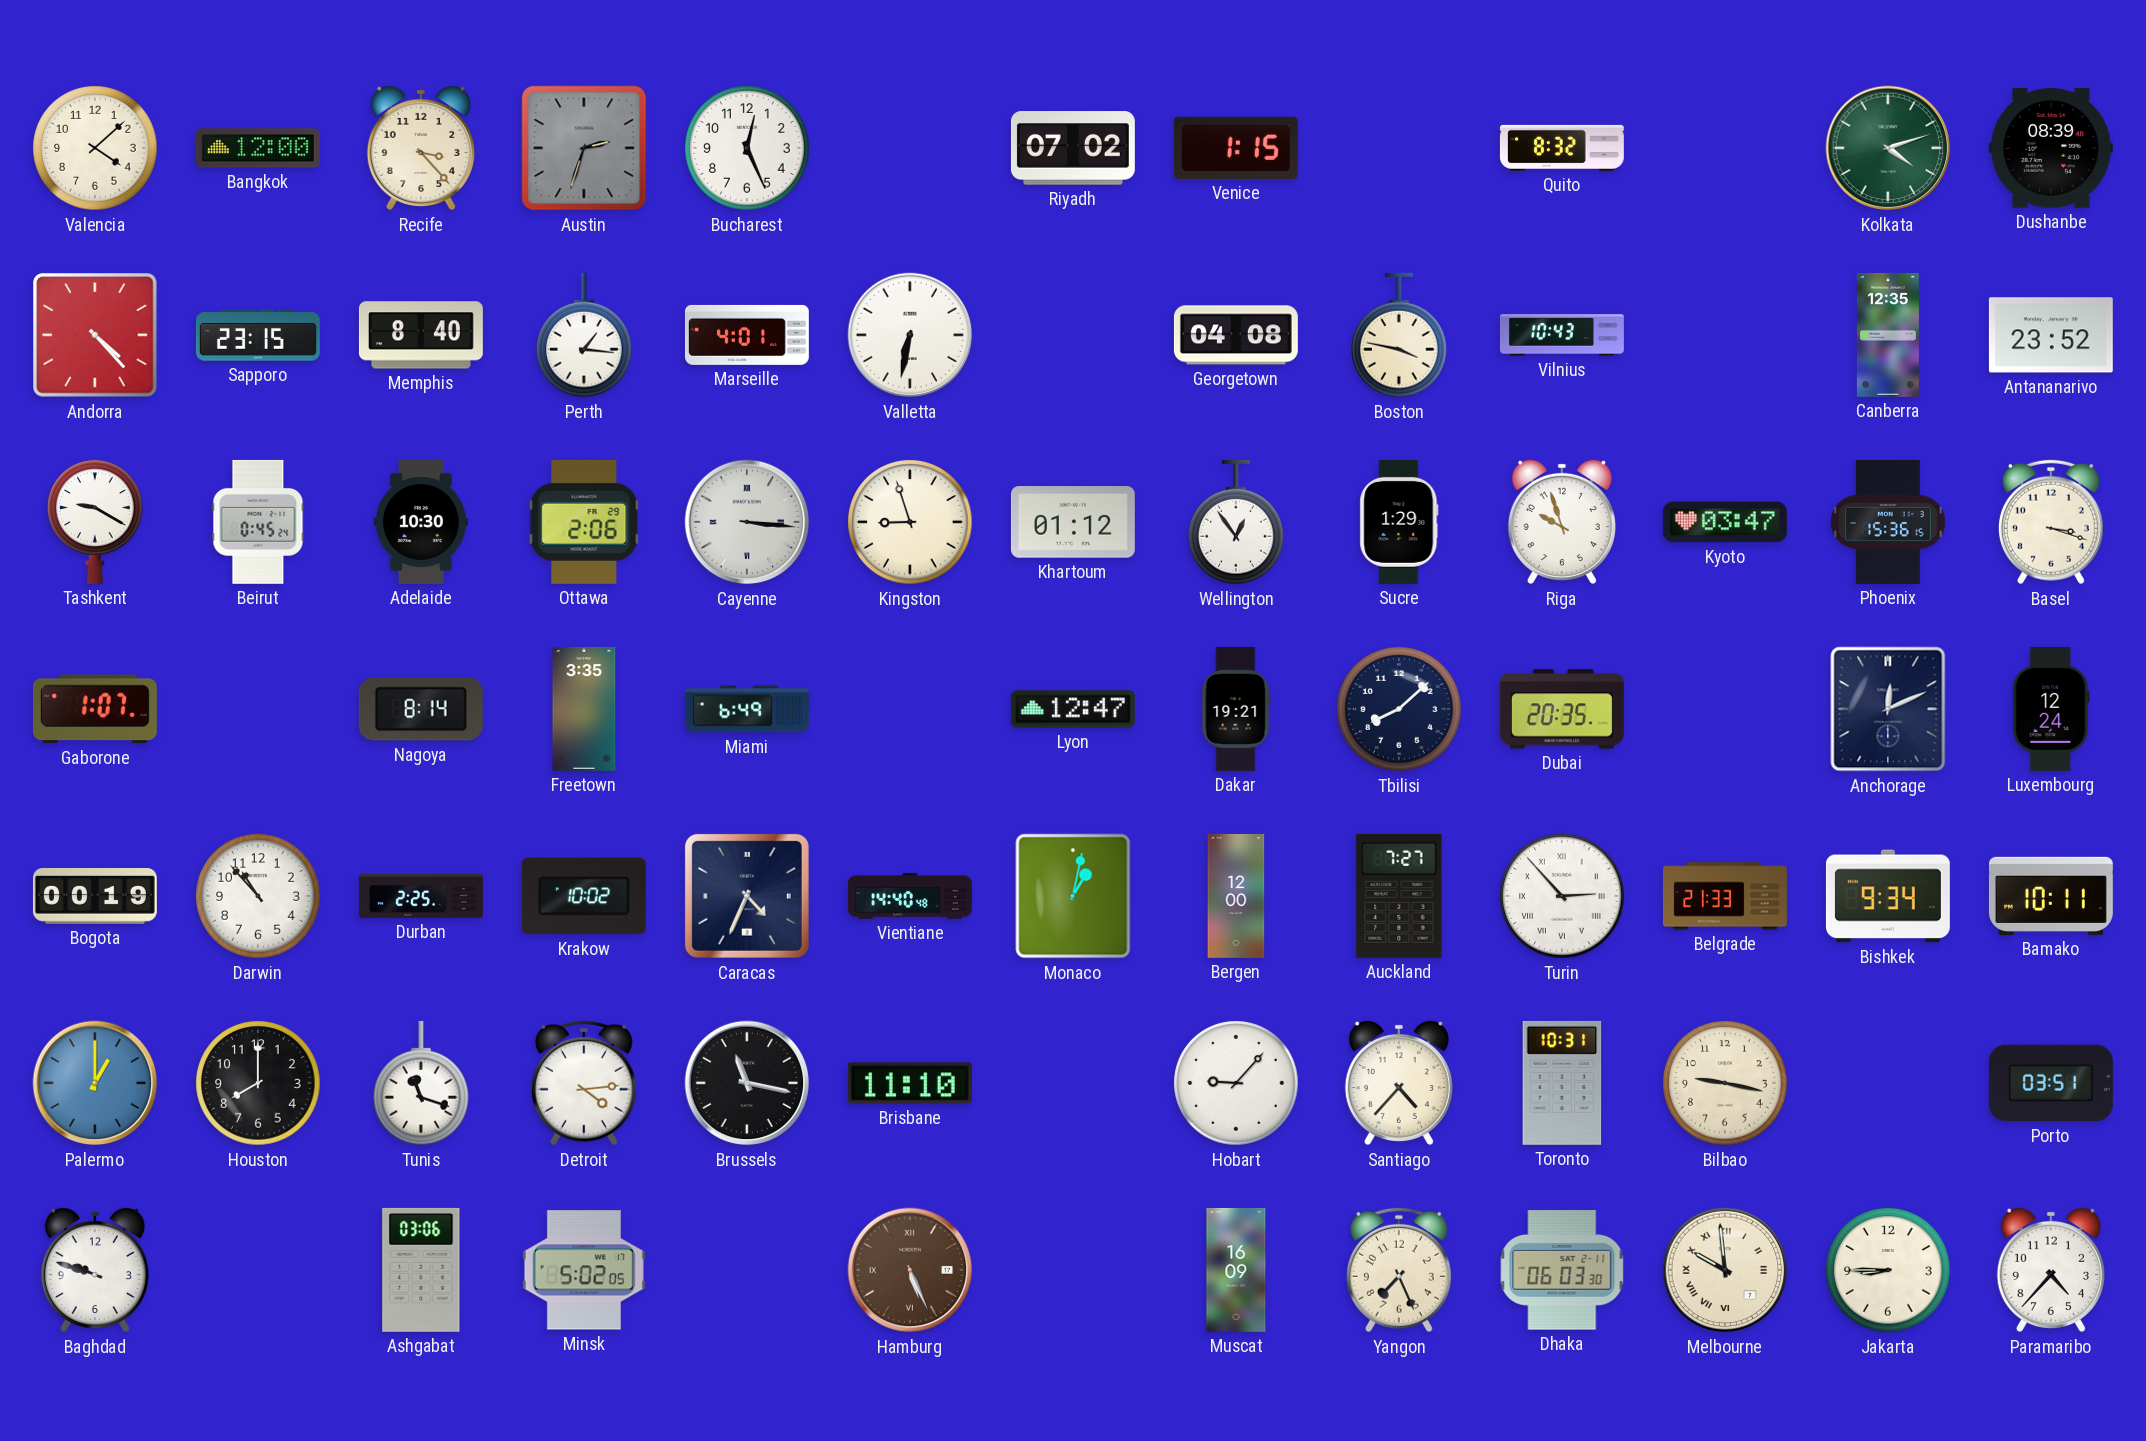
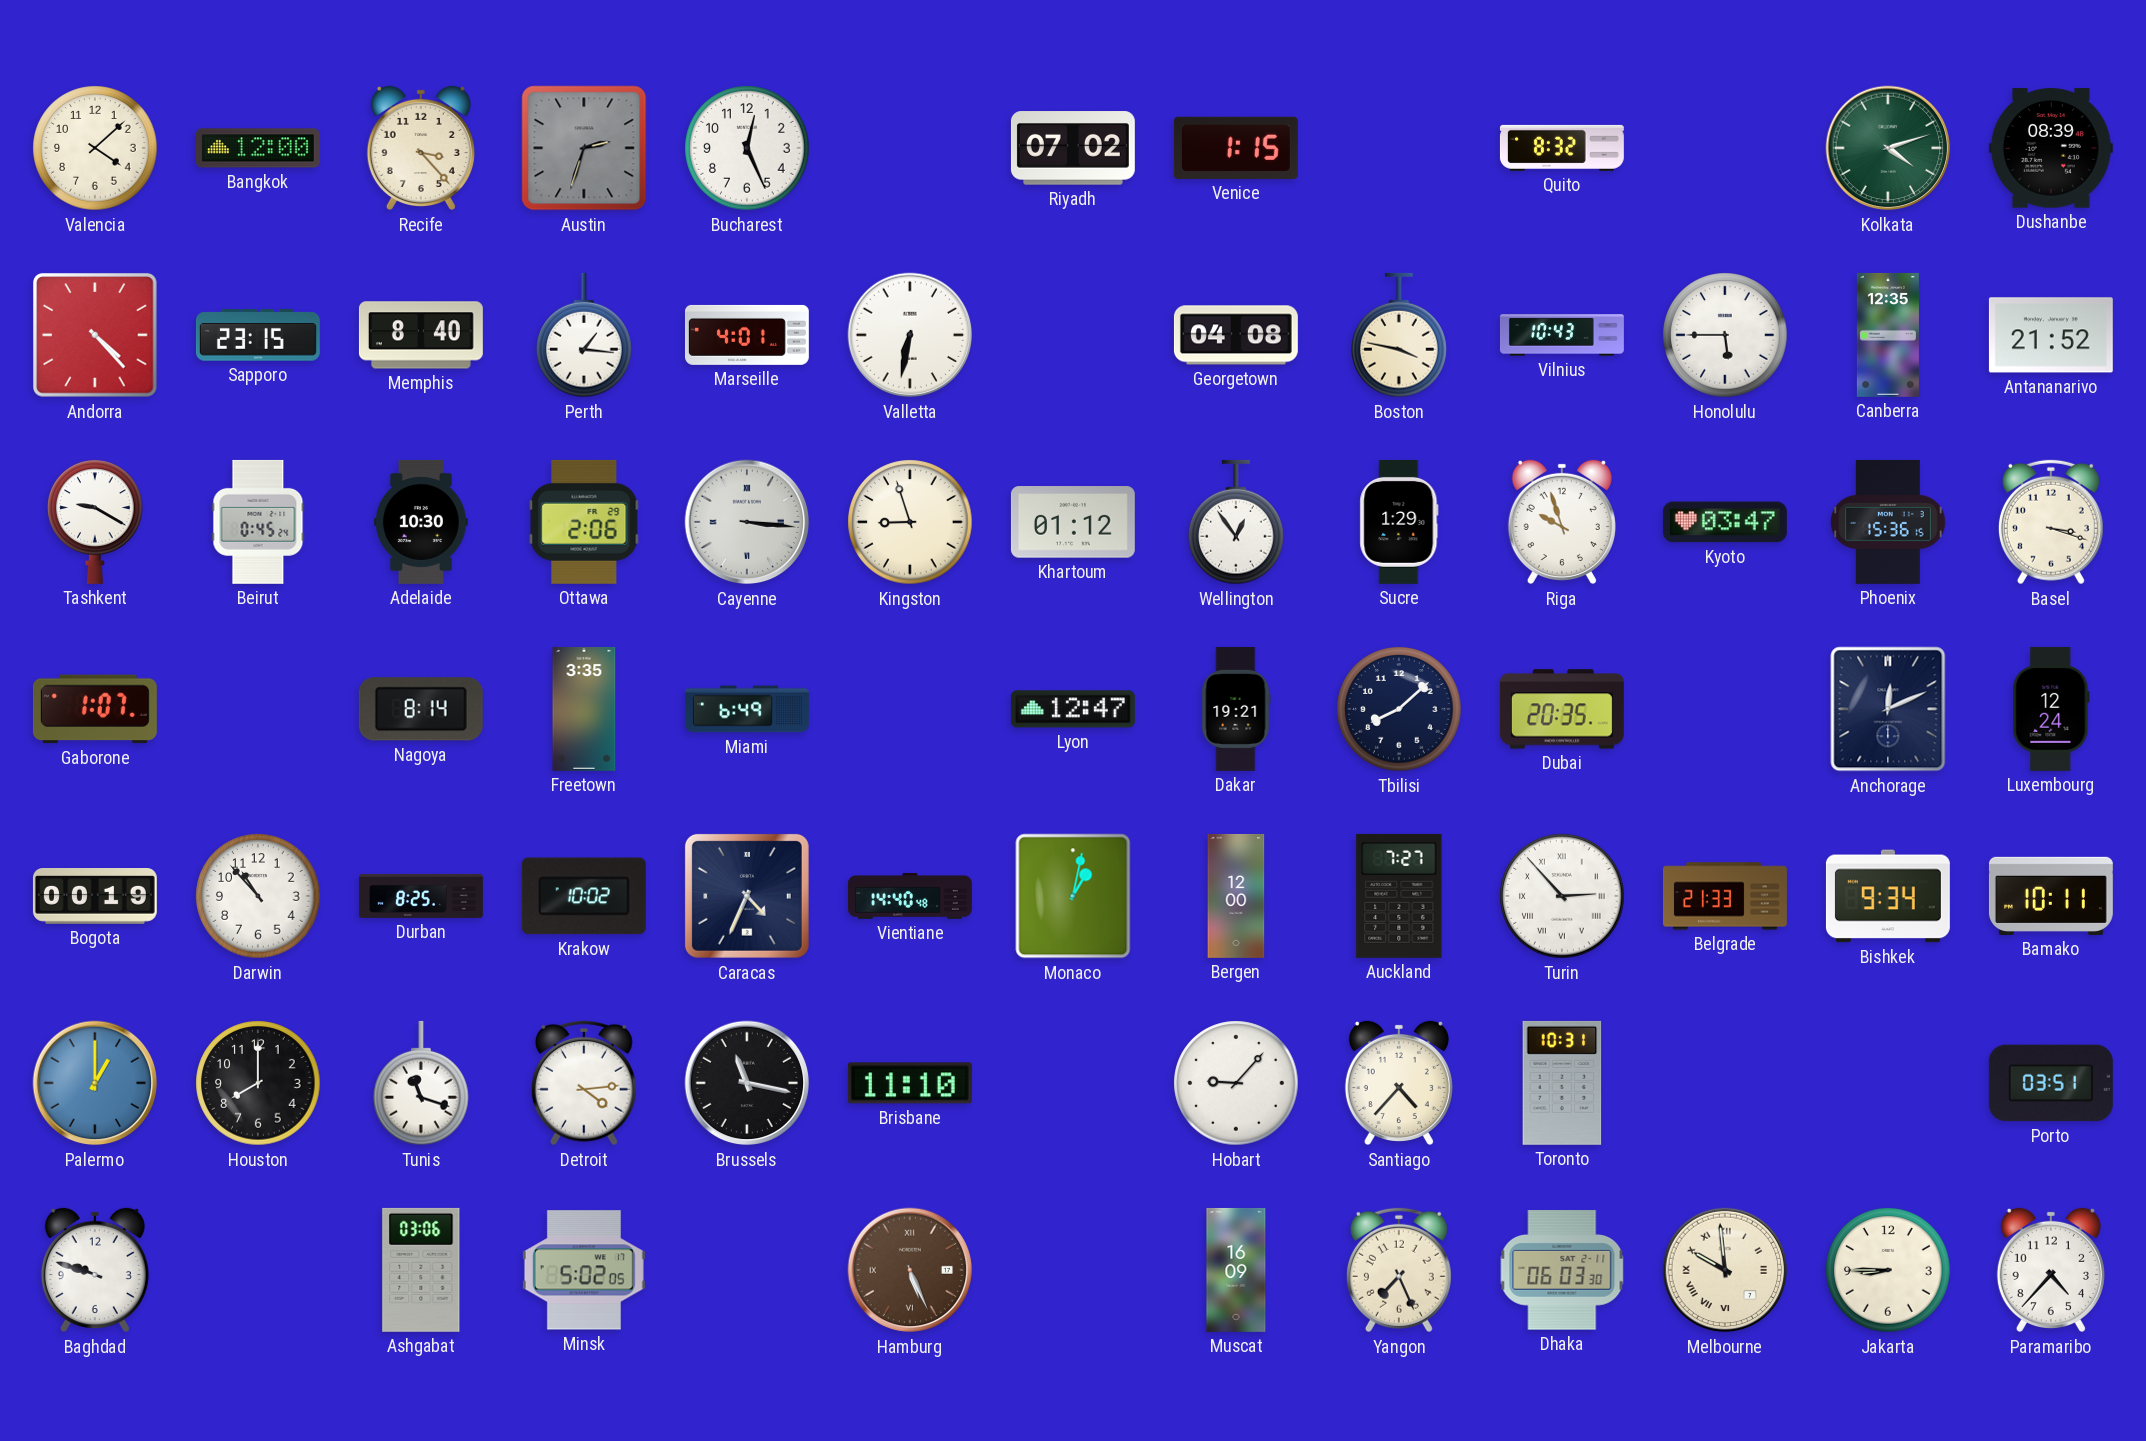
Honolulu: none -> 5:45 (1725, 335)
Antananarivo: 23:52 -> 21:52 (2051, 335)
Durban: 2:25 -> 8:25 (421, 896)
Bilbao: 9:17 -> none (1725, 1083)
